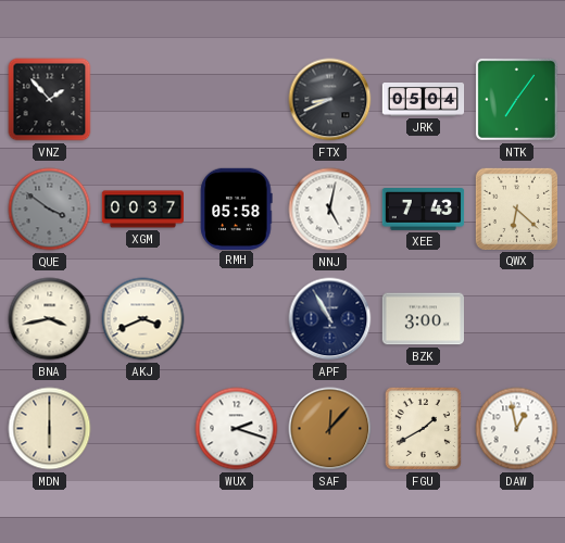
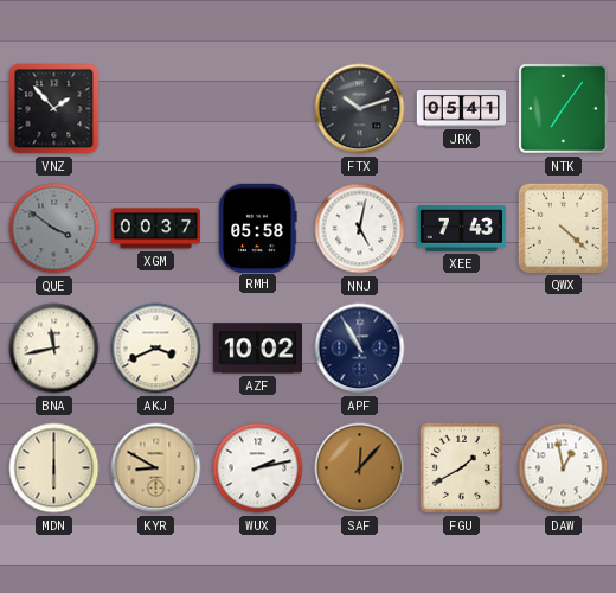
FTX: 8:41 -> 10:12 (360, 109)
JRK: 05:04 -> 05:41 (462, 109)
QWX: 6:22 -> 4:22 (563, 228)
BNA: 3:43 -> 11:43 (54, 349)
AZF: none -> 10:02 (257, 349)
BZK: 3:00 -> none (423, 319)
KYR: none -> 8:50 (156, 468)
WUX: 2:18 -> 2:13 (258, 468)
